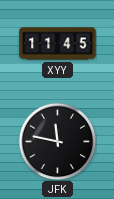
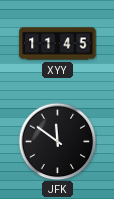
JFK: 11:47 -> 11:51 (57, 141)
